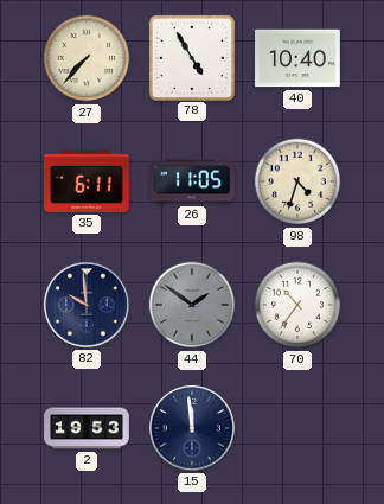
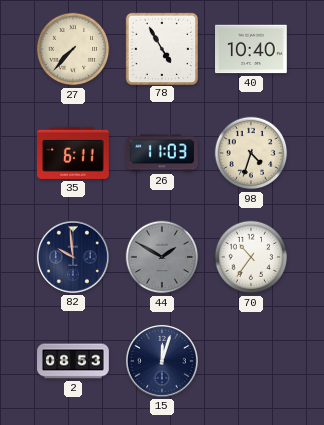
26: 11:05 -> 11:03 (163, 153)
44: 1:51 -> 1:50 (162, 257)
2: 19:53 -> 08:53 (73, 361)
15: 11:59 -> 12:03 (162, 361)
